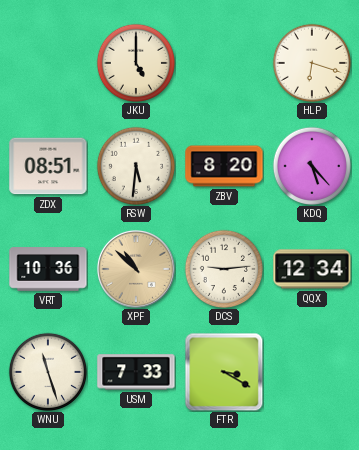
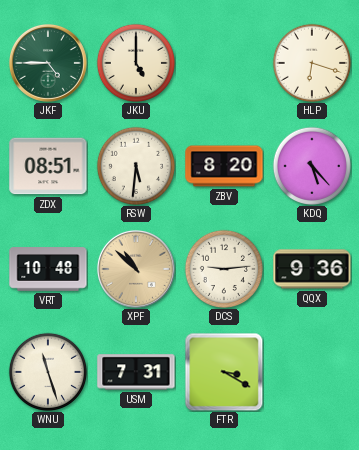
JKF: none -> 4:45 (48, 63)
VRT: 10:36 -> 10:48 (48, 269)
QQX: 12:34 -> 9:36 (312, 269)
USM: 7:33 -> 7:31 (136, 372)
